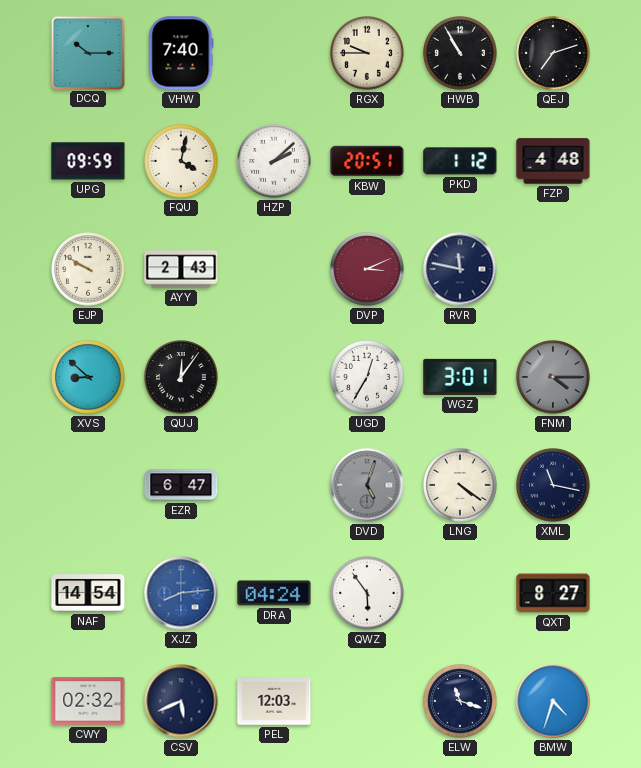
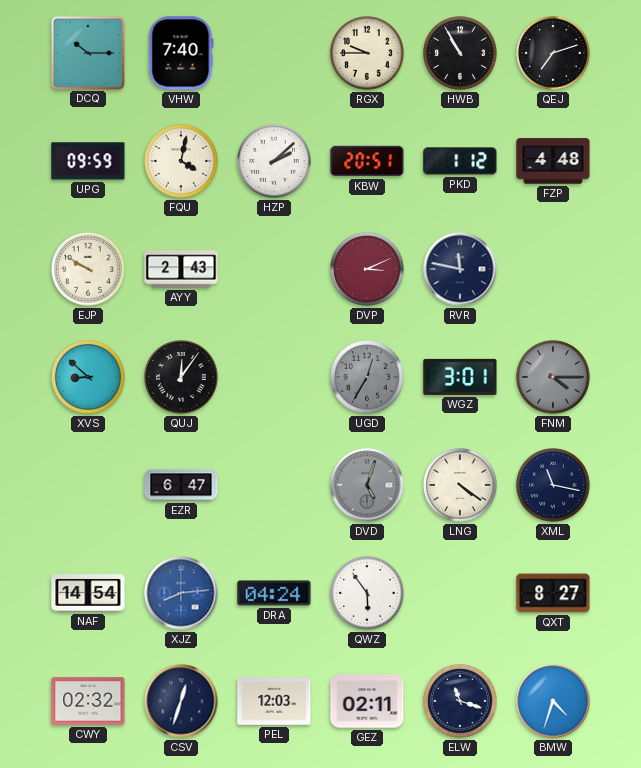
UGD dial: white -> grey (367, 377)
CSV: 5:41 -> 12:33 (181, 701)
GEZ: none -> 02:11 (367, 701)
